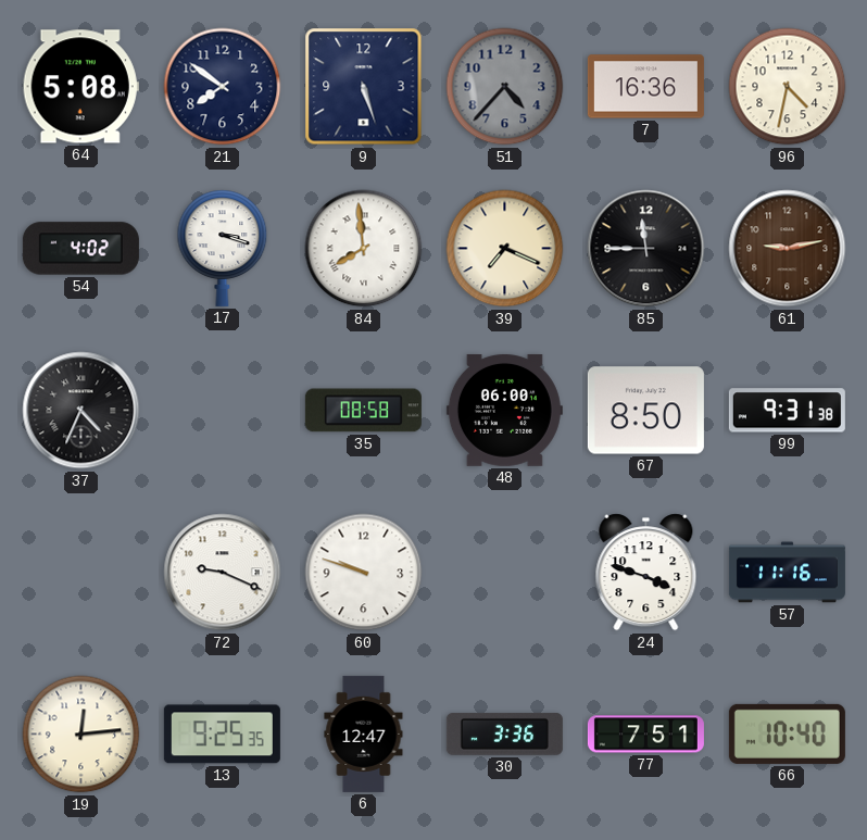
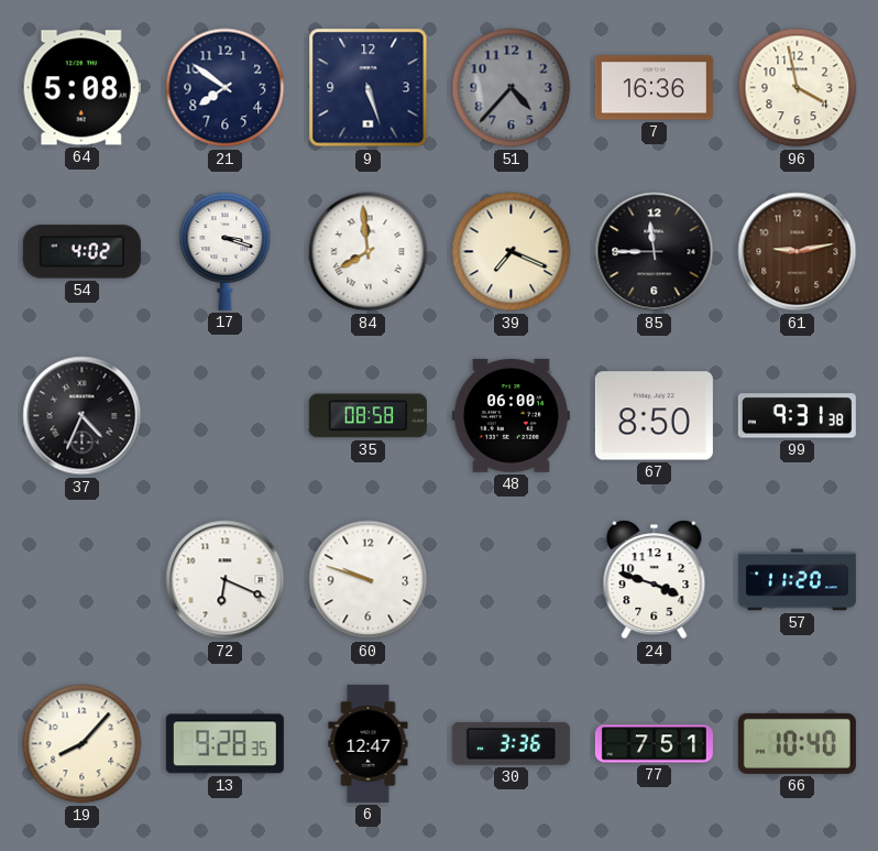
96: 4:32 -> 3:58 (798, 88)
72: 9:19 -> 6:19 (226, 580)
57: 11:16 -> 11:20 (797, 580)
19: 12:14 -> 8:07 (83, 744)
13: 9:25 -> 9:28 (224, 744)
